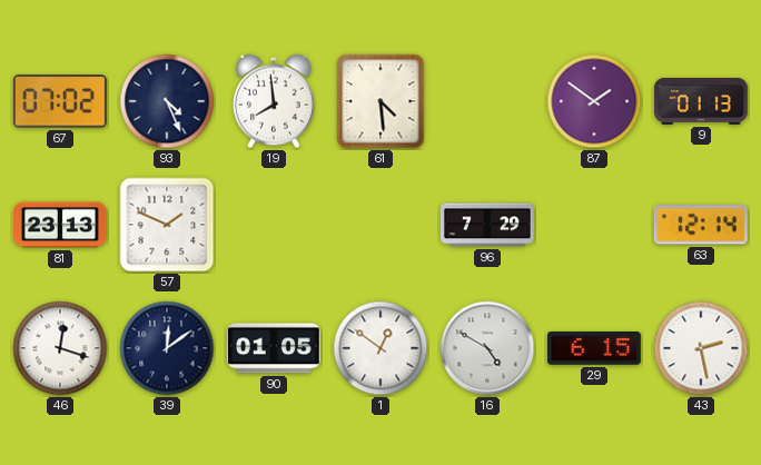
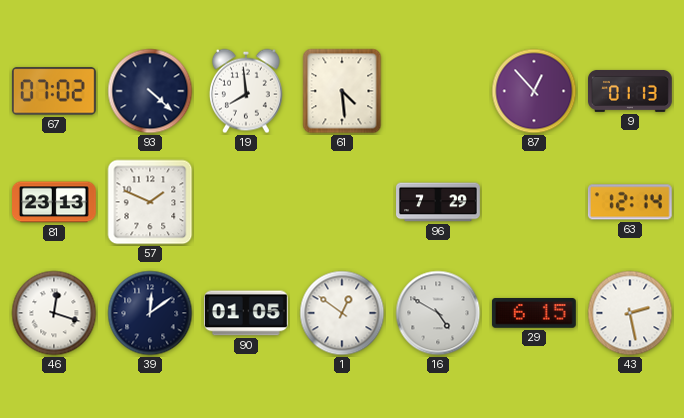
93: 4:26 -> 4:22 (150, 91)
87: 1:51 -> 12:53 (534, 91)
